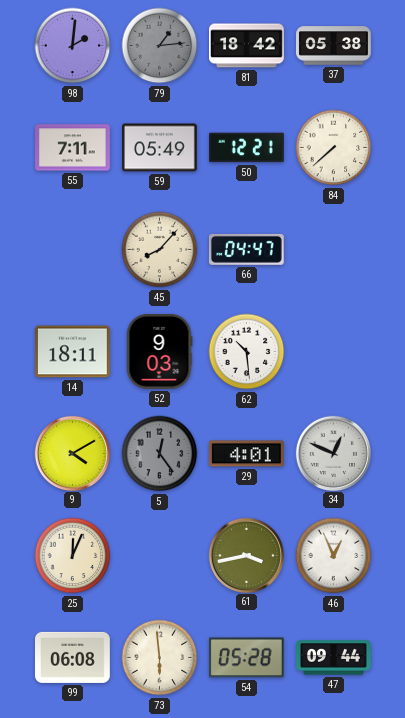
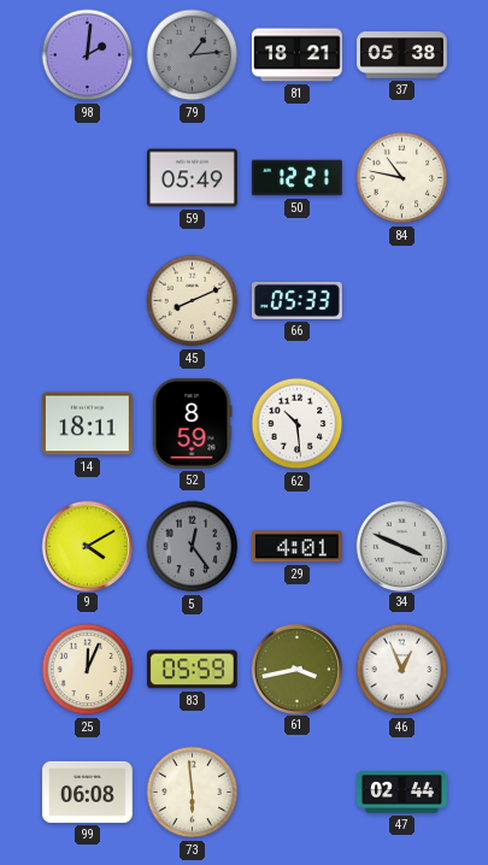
81: 18:42 -> 18:21 (298, 55)
55: 7:11 -> none (73, 148)
84: 7:38 -> 10:47 (402, 178)
45: 8:07 -> 8:11 (193, 301)
66: 04:47 -> 05:33 (296, 300)
52: 9:03 -> 8:59 (192, 424)
34: 12:49 -> 3:49 (401, 546)
83: none -> 05:59 (192, 670)
54: 05:28 -> none (246, 658)
47: 09:44 -> 02:44 (402, 793)
